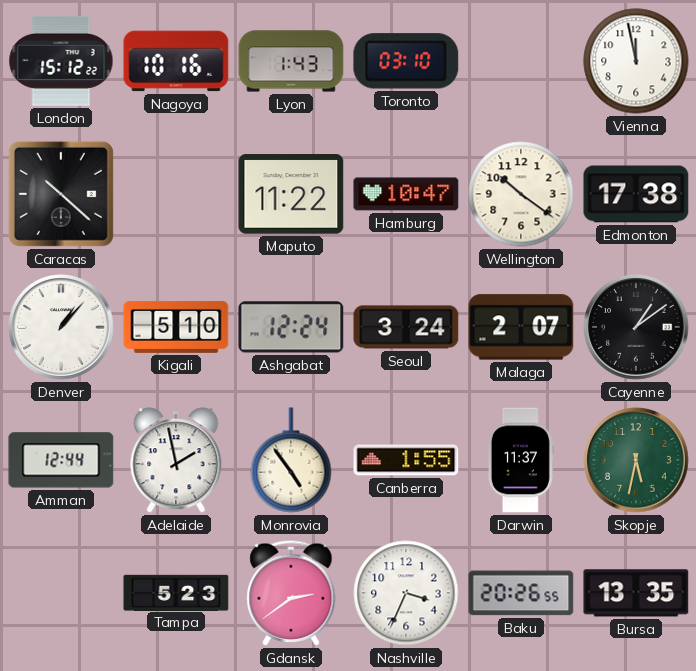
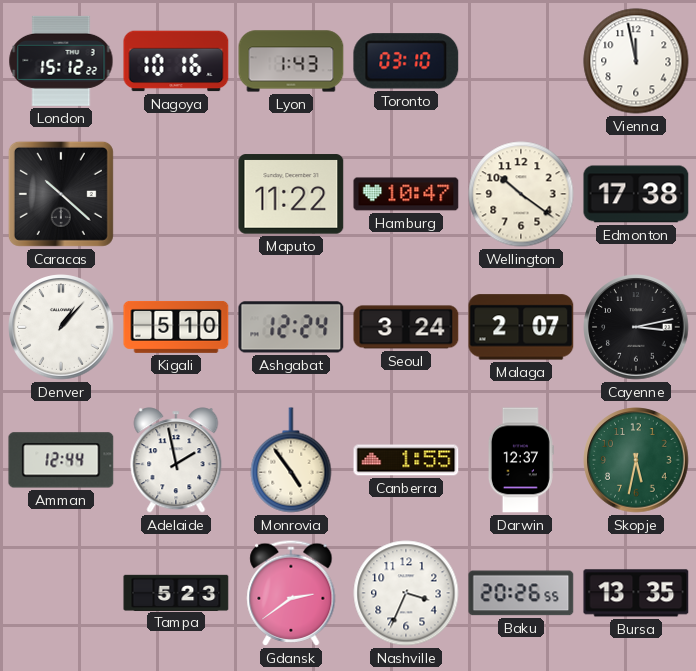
Cayenne: 1:09 -> 3:13 (636, 327)
Darwin: 11:37 -> 12:37 (521, 460)
